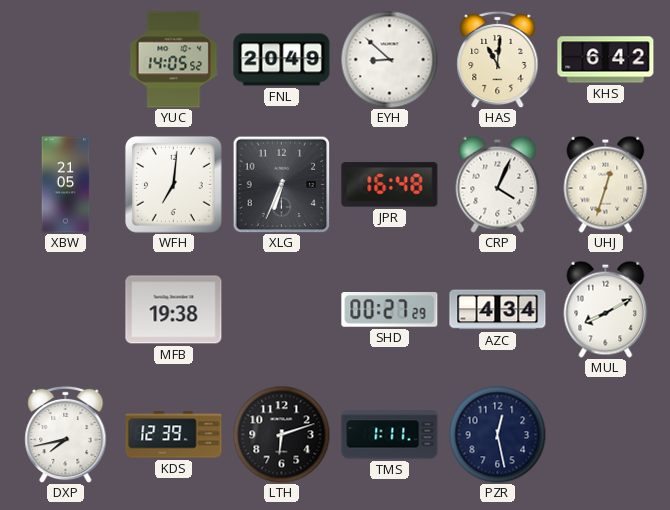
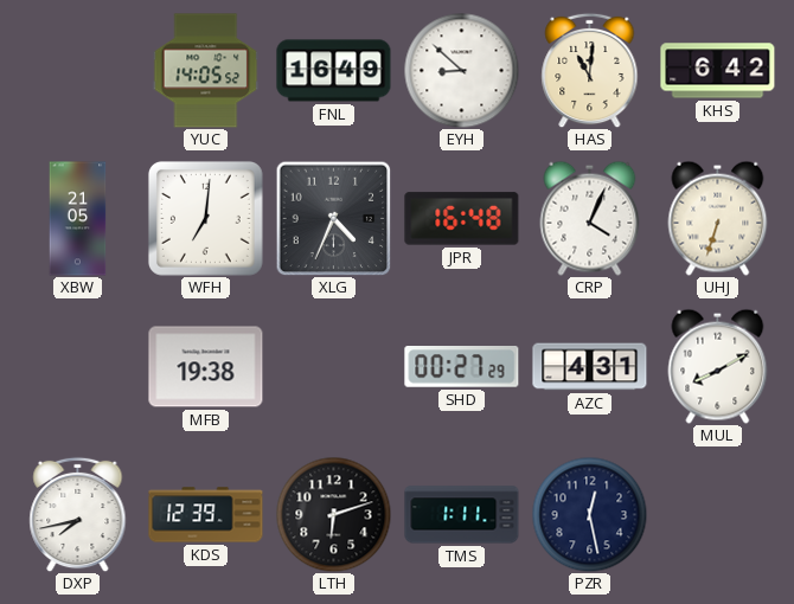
FNL: 20:49 -> 16:49 (334, 71)
XLG: 6:34 -> 4:34 (333, 218)
UHJ: 12:33 -> 6:33 (718, 218)
AZC: 4:34 -> 4:31 (590, 367)
